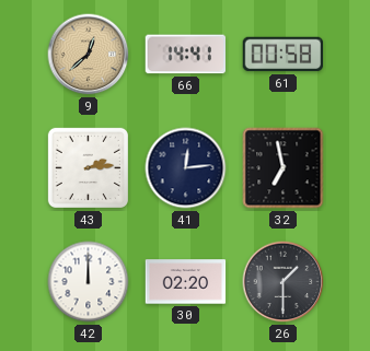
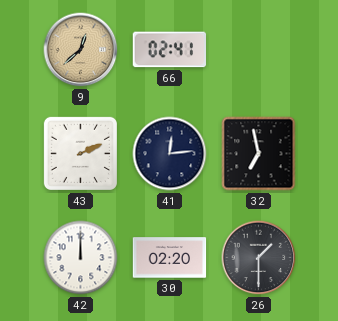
66: 14:41 -> 02:41 (170, 50)
61: 00:58 -> none (284, 55)
43: 2:14 -> 2:11 (80, 153)
